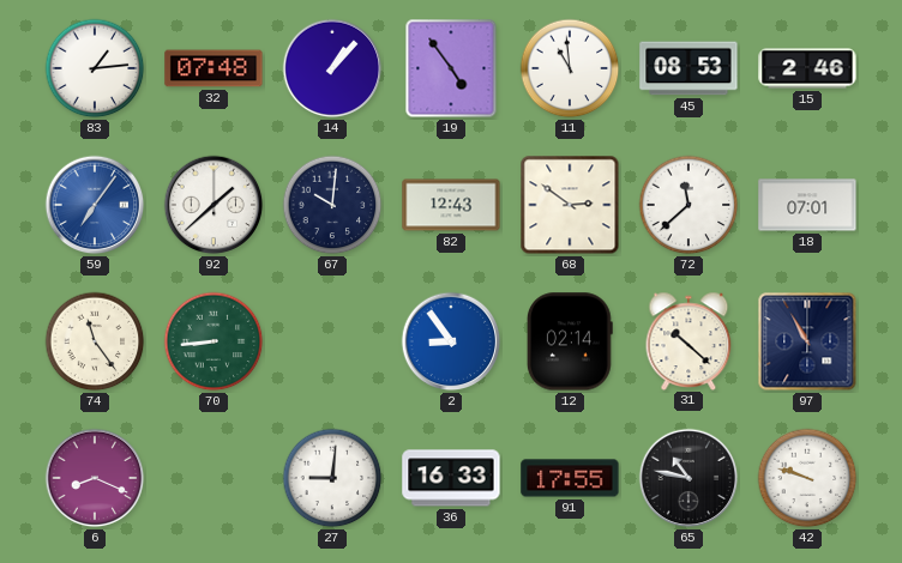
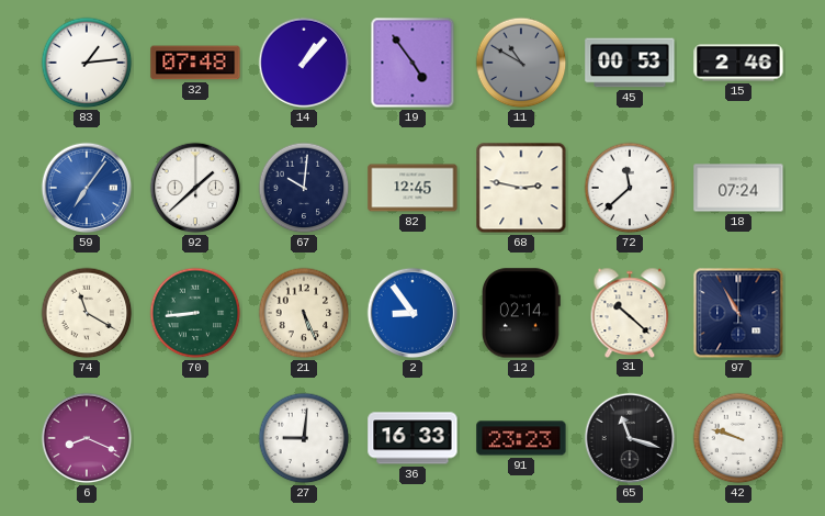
11: 10:59 -> 10:50 (521, 63)
11 dial: white -> grey (521, 63)
45: 08:53 -> 00:53 (630, 63)
82: 12:43 -> 12:45 (412, 188)
68: 2:51 -> 2:47 (521, 188)
18: 07:01 -> 07:24 (738, 188)
74: 11:24 -> 11:20 (87, 313)
21: none -> 5:26 (304, 313)
91: 17:55 -> 23:23 (521, 438)
65: 10:47 -> 11:18 (630, 438)
